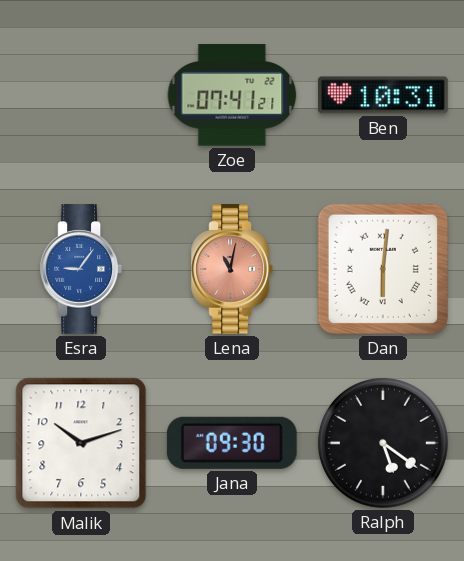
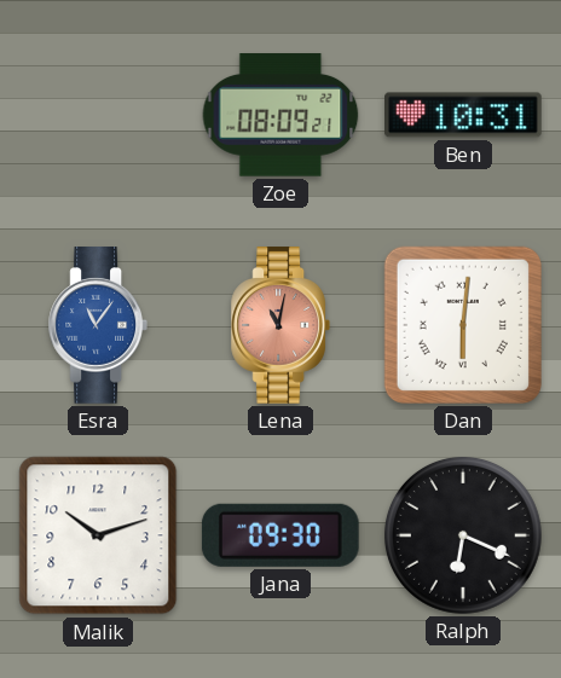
Zoe: 07:41 -> 08:09 (280, 115)
Esra: 9:06 -> 11:06 (97, 325)
Ralph: 5:21 -> 6:19 (463, 535)
